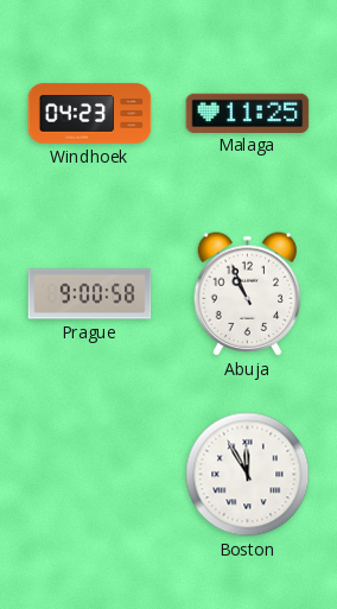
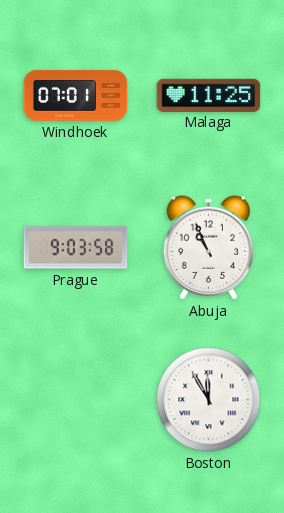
Windhoek: 04:23 -> 07:01 (76, 96)
Prague: 9:00 -> 9:03 (76, 248)
